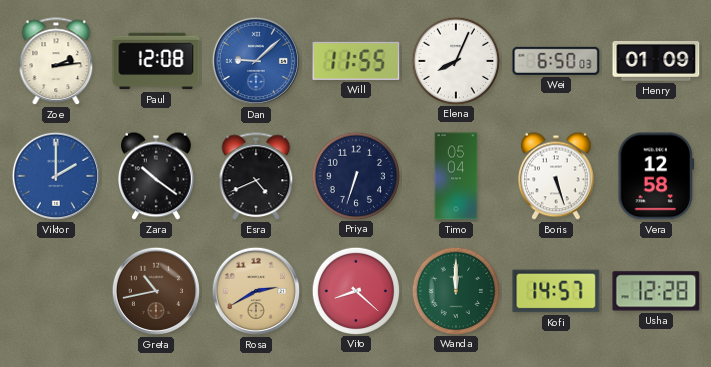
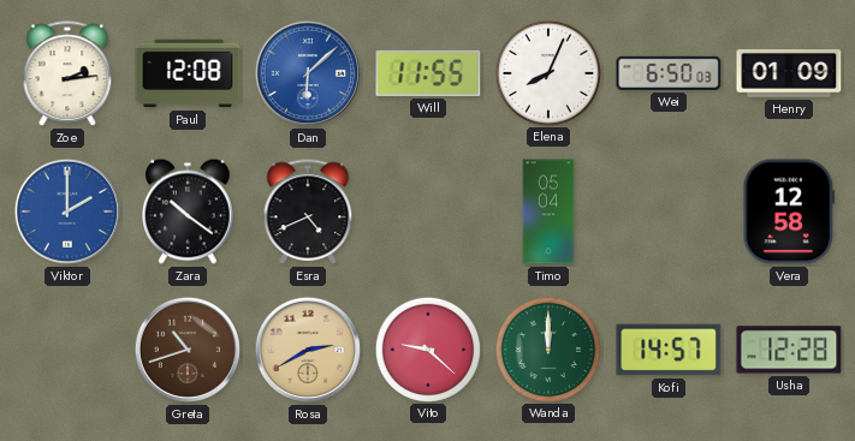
Dan: 9:08 -> 6:08 (308, 73)
Priya: 6:33 -> none (355, 175)
Boris: 5:27 -> none (557, 176)
Greta: 10:43 -> 10:42 (188, 350)
Vito: 8:22 -> 9:22 (427, 348)
